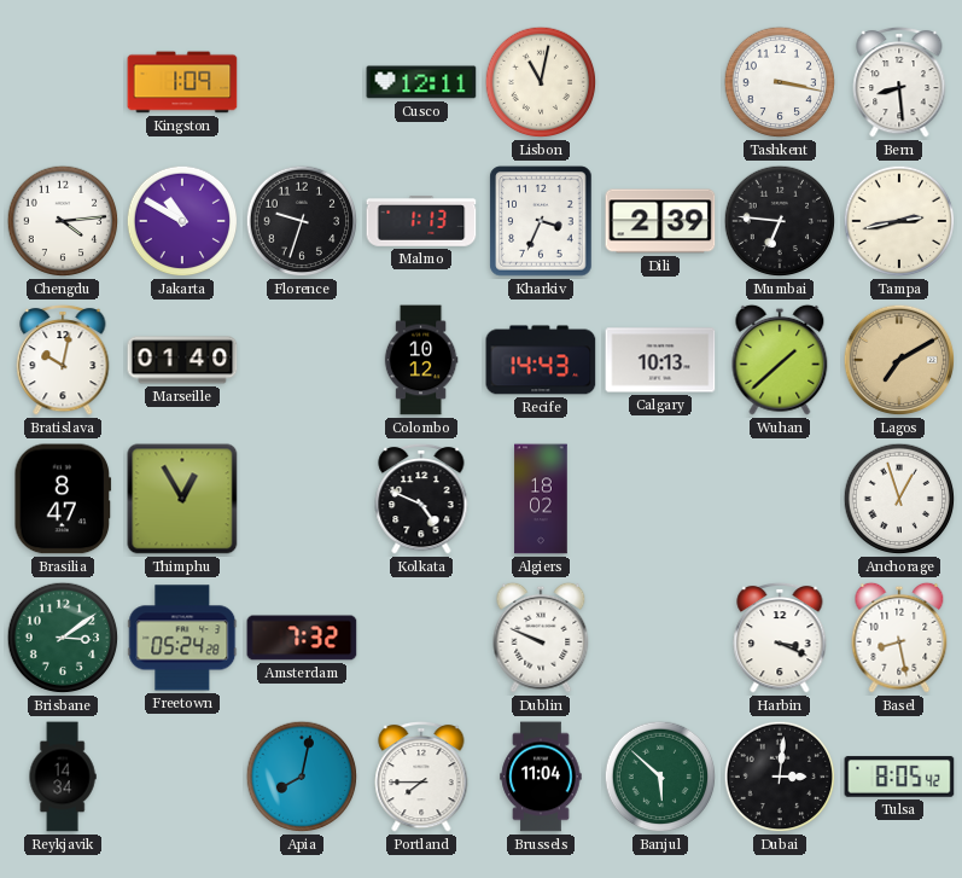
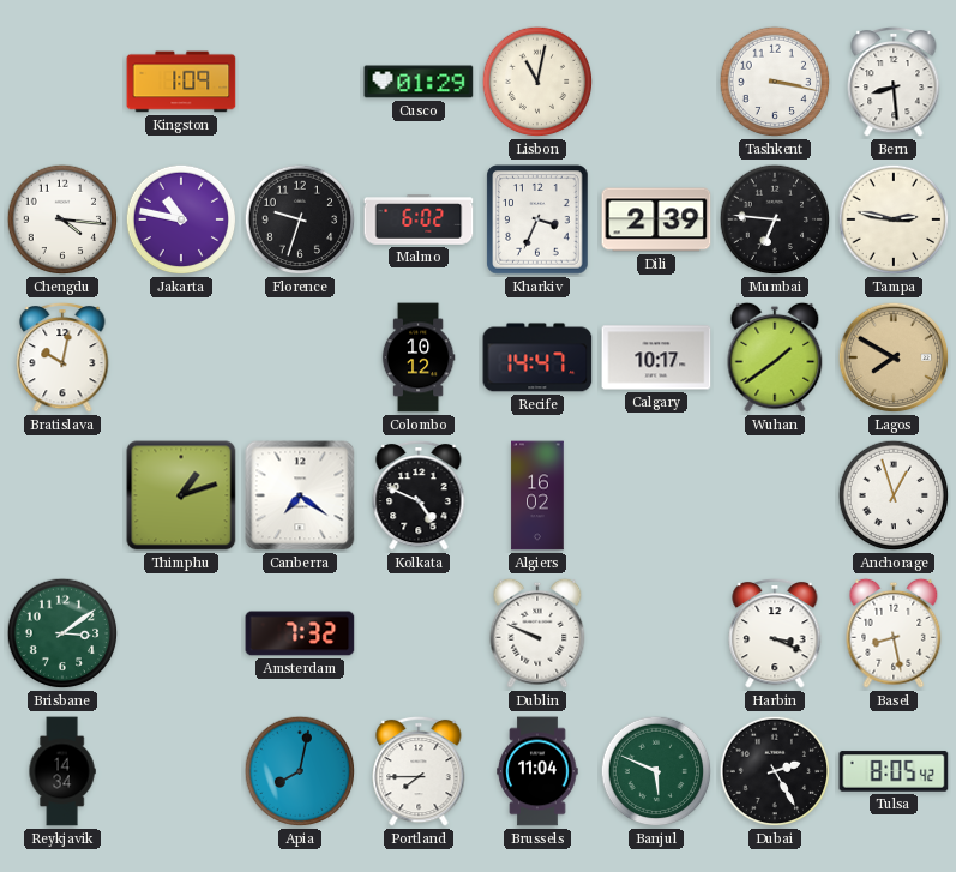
Cusco: 12:11 -> 01:29 (419, 82)
Chengdu: 4:14 -> 4:16 (62, 219)
Jakarta: 10:50 -> 10:47 (181, 219)
Malmo: 1:13 -> 6:02 (419, 219)
Tampa: 2:43 -> 2:47 (894, 219)
Marseille: 01:40 -> none (182, 360)
Recife: 14:43 -> 14:47 (537, 357)
Calgary: 10:13 -> 10:17 (656, 357)
Wuhan: 1:38 -> 1:39 (775, 357)
Lagos: 7:10 -> 7:50 (894, 357)
Brasilia: 8:47 -> none (63, 499)
Thimphu: 12:55 -> 1:12 (181, 495)
Canberra: none -> 7:21 (300, 495)
Algiers: 18:02 -> 16:02 (537, 495)
Freetown: 05:24 -> none (182, 638)
Banjul: 5:52 -> 5:49 (656, 771)
Dubai: 3:01 -> 2:25 (775, 771)
